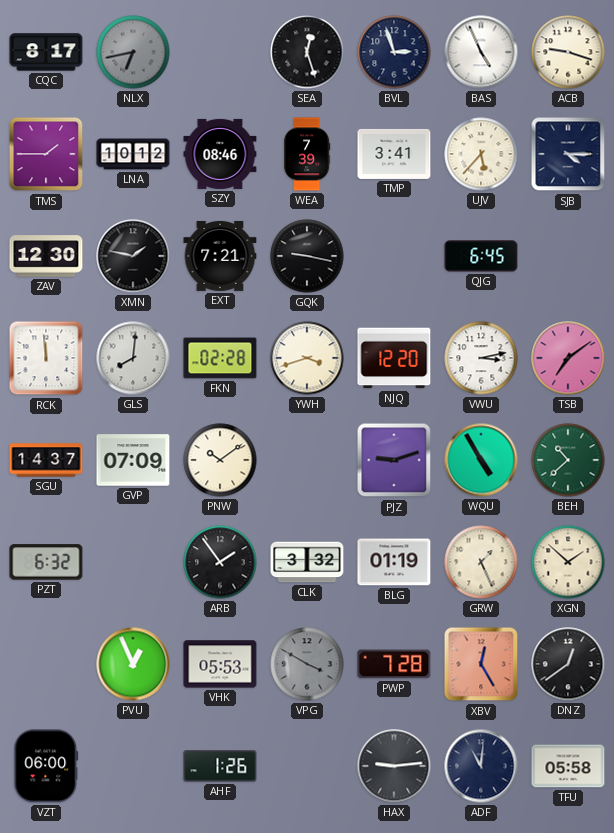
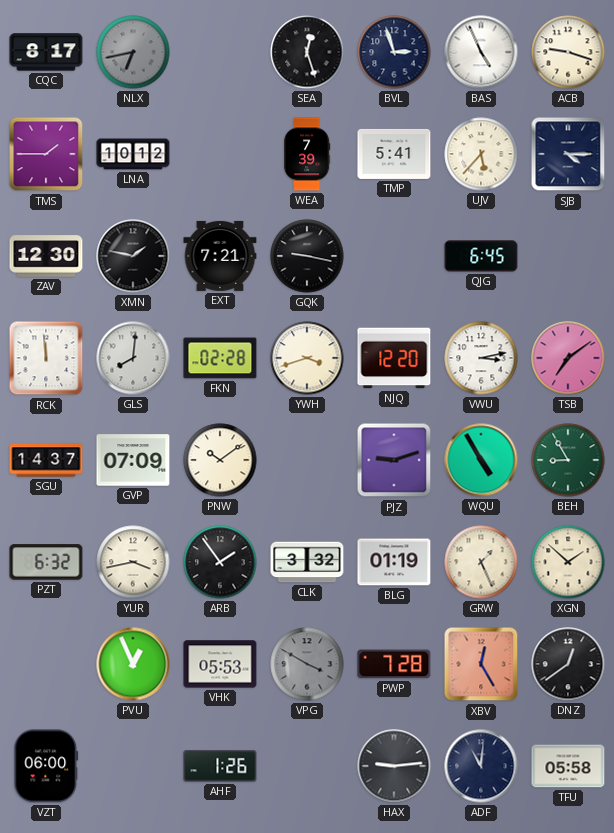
SZY: 08:46 -> none (220, 154)
TMP: 3:41 -> 5:41 (394, 154)
BEH: 10:38 -> 8:55 (568, 460)
YUR: none -> 3:43 (133, 562)
